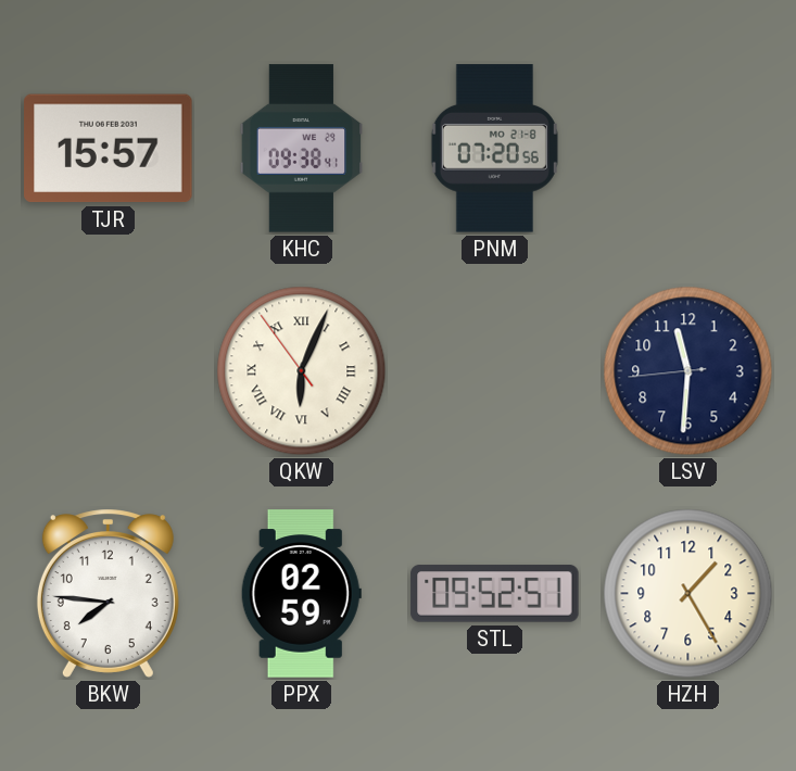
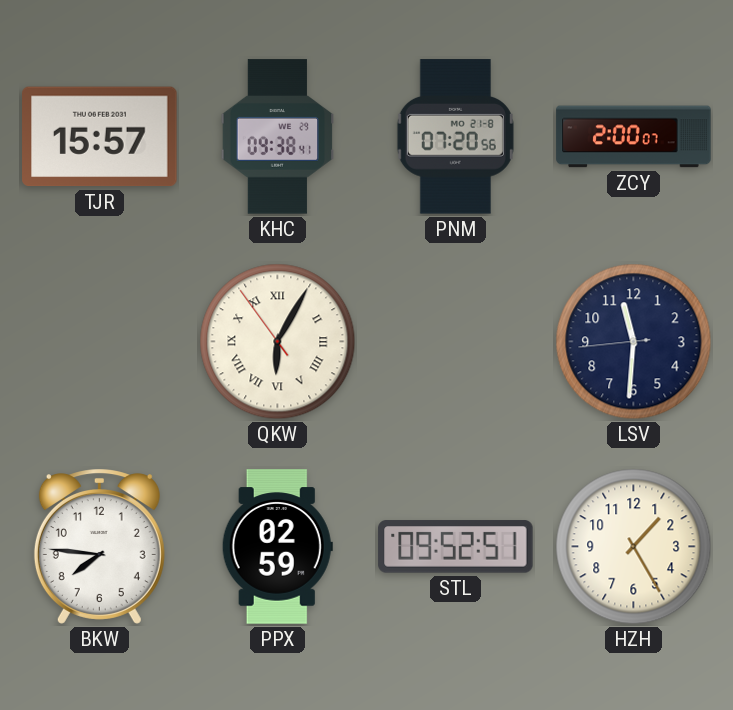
ZCY: none -> 2:00 (634, 137)
QKW: 6:03 -> 6:04 (278, 342)
